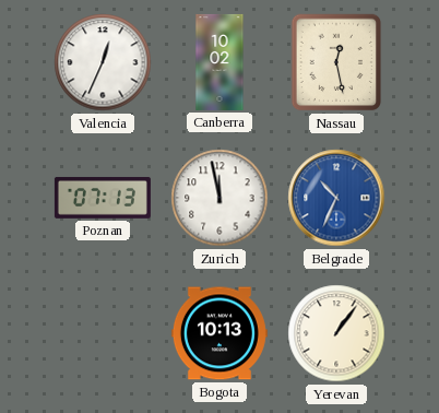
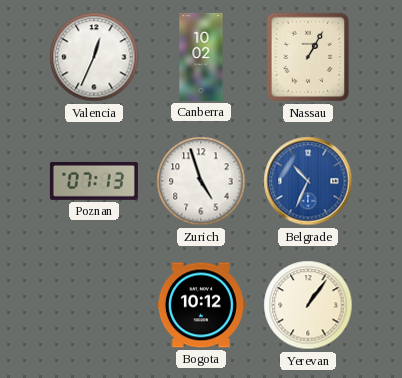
Nassau: 12:28 -> 1:05 (308, 57)
Zurich: 11:58 -> 4:57 (201, 181)
Bogota: 10:13 -> 10:12 (201, 305)
